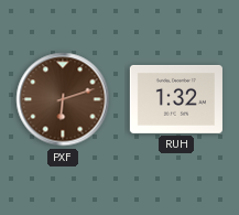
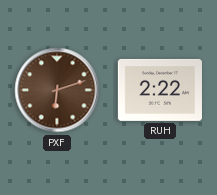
RUH: 1:32 -> 2:22 (160, 90)
